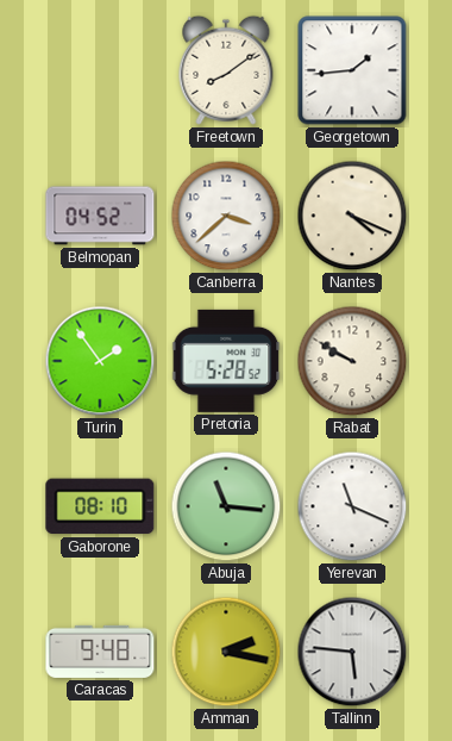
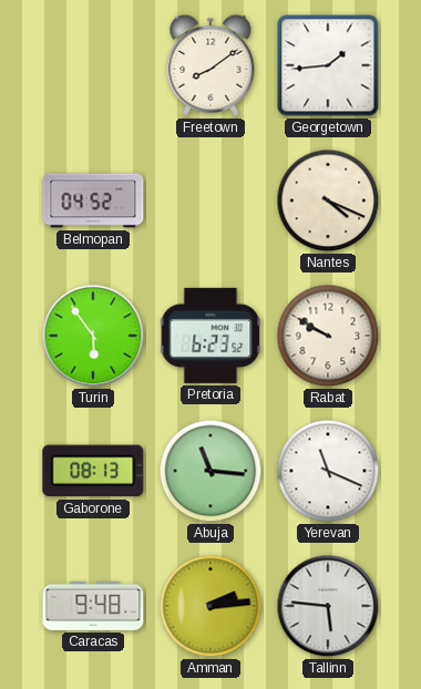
Canberra: 3:38 -> none (226, 216)
Turin: 1:54 -> 5:54 (93, 336)
Pretoria: 5:28 -> 6:23 (210, 336)
Gaborone: 08:10 -> 08:13 (93, 471)
Amman: 2:17 -> 2:14 (210, 606)
